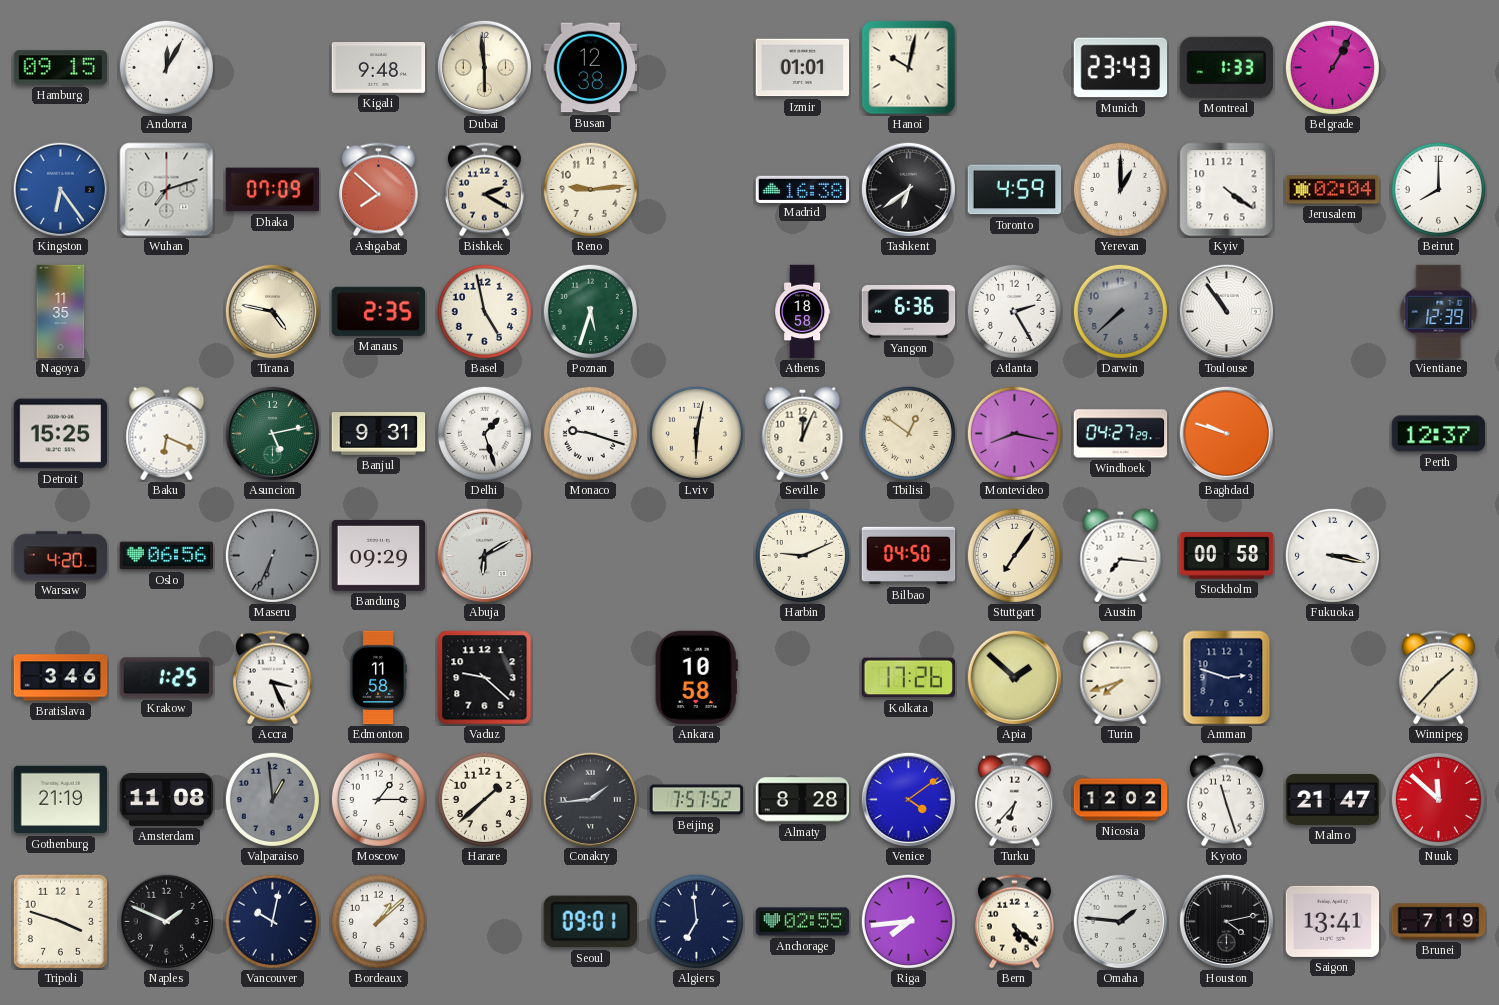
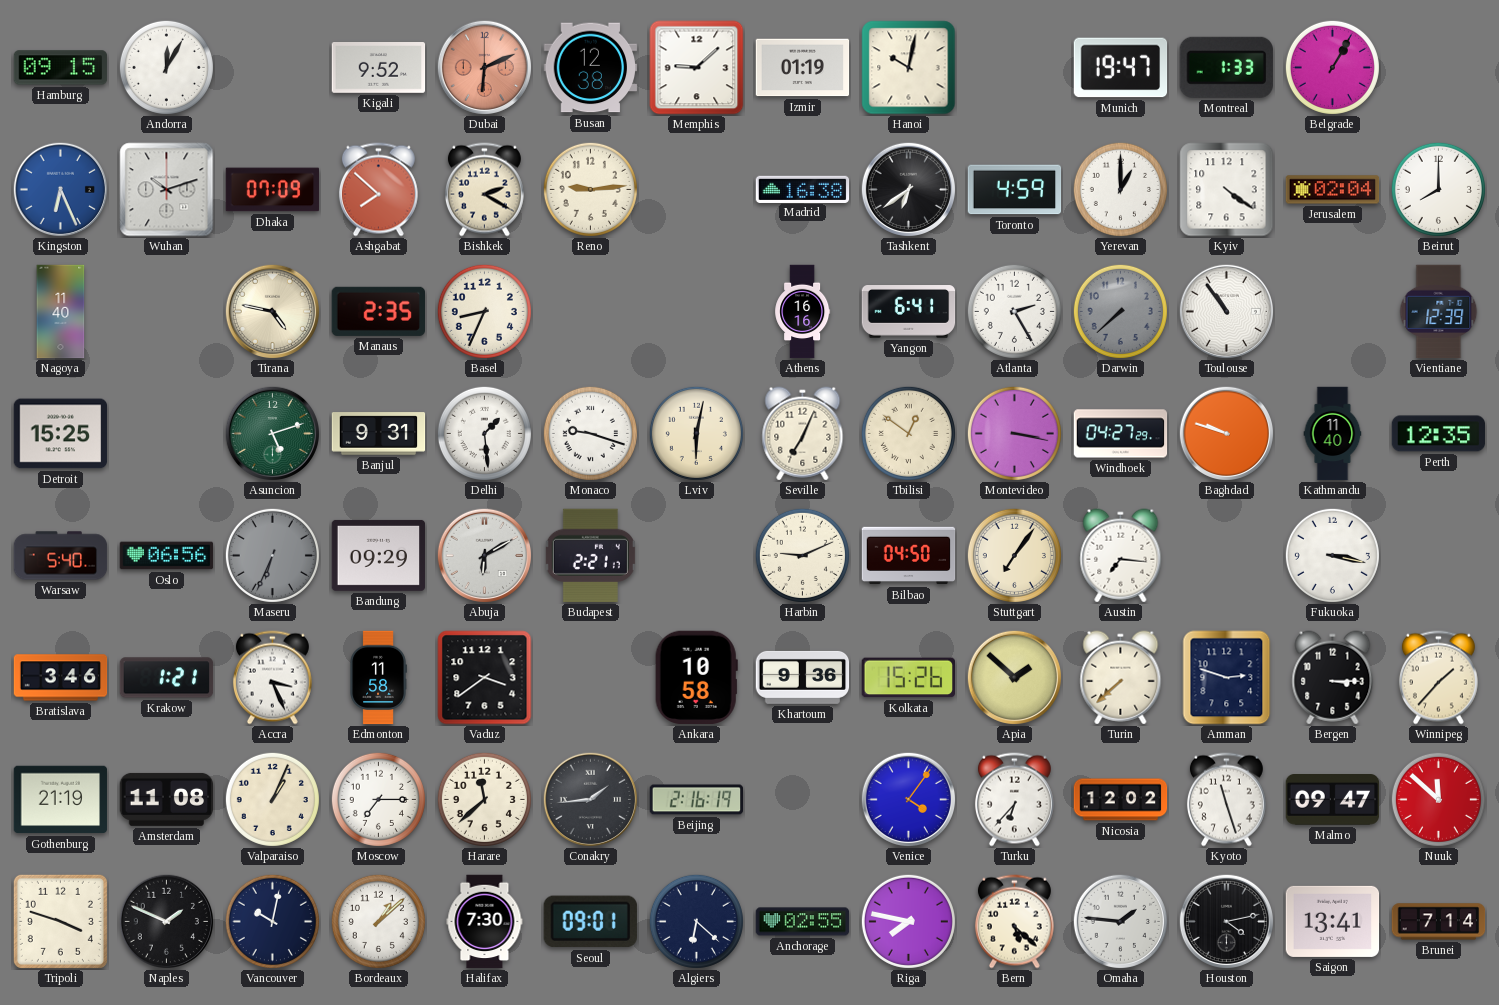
Kigali: 9:48 -> 9:52 (379, 68)
Dubai: 5:59 -> 6:11 (484, 67)
Dubai dial: cream -> salmon (484, 67)
Memphis: none -> 9:08 (697, 68)
Izmir: 01:01 -> 01:19 (803, 68)
Munich: 23:43 -> 19:47 (1121, 68)
Kingston: 6:24 -> 6:26 (60, 189)
Wuhan: 7:12 -> 10:12 (167, 190)
Nagoya: 11:35 -> 11:40 (61, 312)
Basel: 4:58 -> 8:34 (484, 311)
Poznan: 5:33 -> none (590, 311)
Athens: 18:58 -> 16:16 (803, 312)
Yangon: 6:36 -> 6:41 (909, 312)
Baku: 6:19 -> none (167, 434)
Asuncion: 5:13 -> 5:12 (272, 433)
Delhi: 1:27 -> 1:29 (484, 433)
Seville: 12:04 -> 7:04 (803, 434)
Montevideo: 8:17 -> 3:17 (1014, 433)
Kathmandu: none -> 11:40 (1333, 434)
Perth: 12:37 -> 12:35 (1439, 434)
Warsaw: 4:20 -> 5:40 (61, 556)
Budapest: none -> 2:21 (590, 556)
Stockholm: 00:58 -> none (1227, 556)
Krakow: 1:25 -> 1:21 (167, 678)
Vaduz: 9:22 -> 3:39 (485, 678)
Khartoum: none -> 9:36 (803, 677)
Kolkata: 17:26 -> 15:26 (909, 678)
Turin: 7:42 -> 7:38 (1121, 678)
Bergen: none -> 3:15 (1333, 678)
Valparaiso: 12:59 -> 1:04 (272, 799)
Valparaiso dial: grey -> cream (272, 799)
Moscow: 1:15 -> 7:15 (378, 799)
Harare: 1:38 -> 11:38 (484, 799)
Beijing: 7:57 -> 2:16 (697, 800)
Almaty: 8:28 -> none (803, 800)
Venice: 4:09 -> 4:06 (908, 799)
Malmo: 21:47 -> 09:47 (1333, 800)
Halifax: none -> 7:30 (485, 922)
Algiers: 6:59 -> 6:22 (696, 921)
Riga: 7:44 -> 7:47 (908, 921)
Brunei: 7:19 -> 7:14 (1439, 922)
